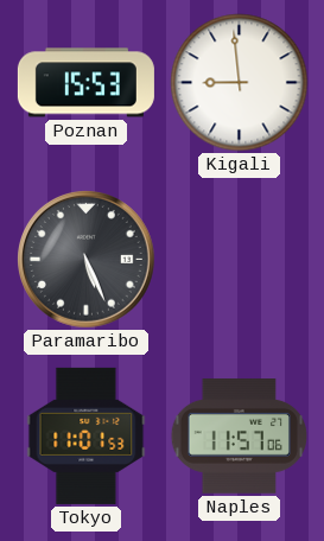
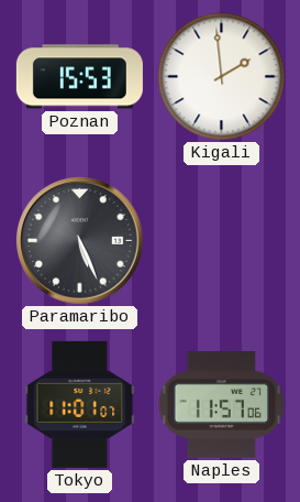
Kigali: 8:59 -> 1:59 (222, 77)
Tokyo: 11:01:53 -> 11:01:07 (80, 404)
